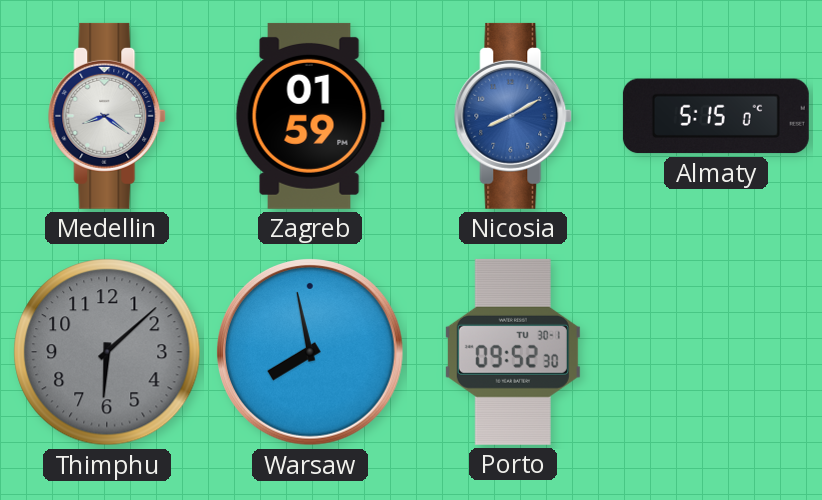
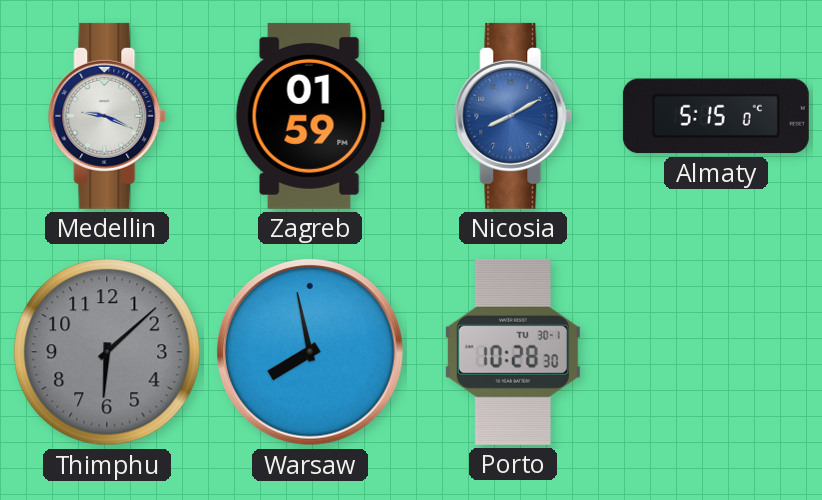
Medellin: 8:21 -> 9:19 (108, 116)
Porto: 09:52 -> 10:28 (513, 352)
